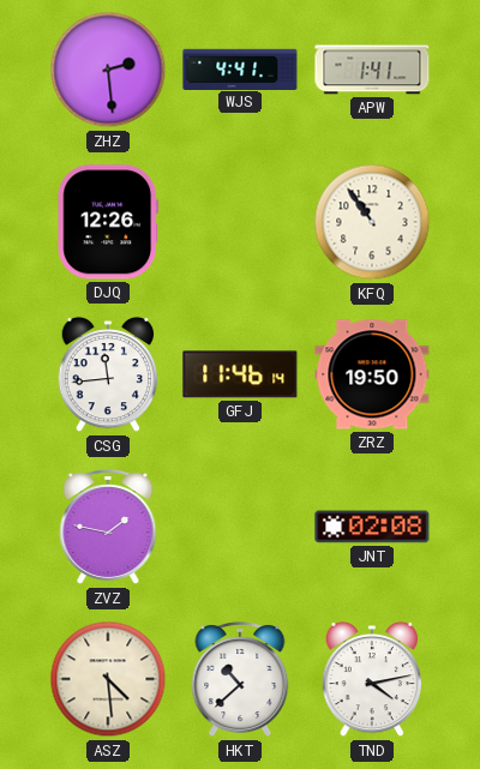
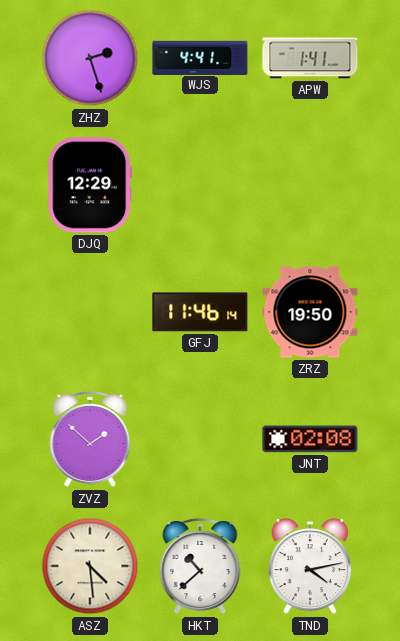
ZHZ: 2:29 -> 2:27 (90, 58)
DJQ: 12:26 -> 12:29 (90, 185)
KFQ: 10:54 -> none (372, 222)
CSG: 11:44 -> none (108, 374)
ZVZ: 1:47 -> 1:52 (90, 440)
